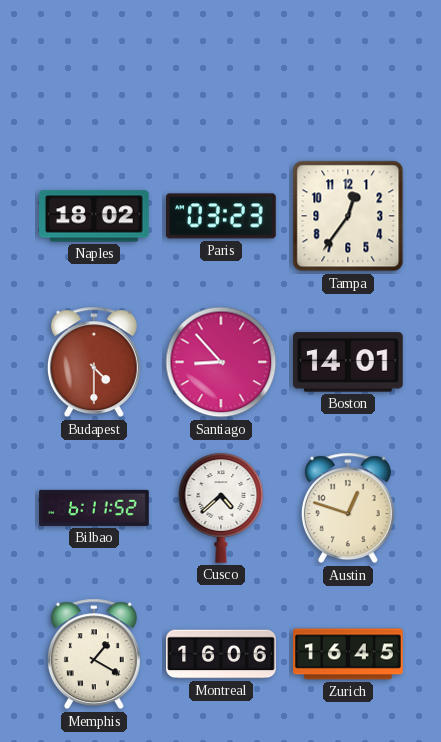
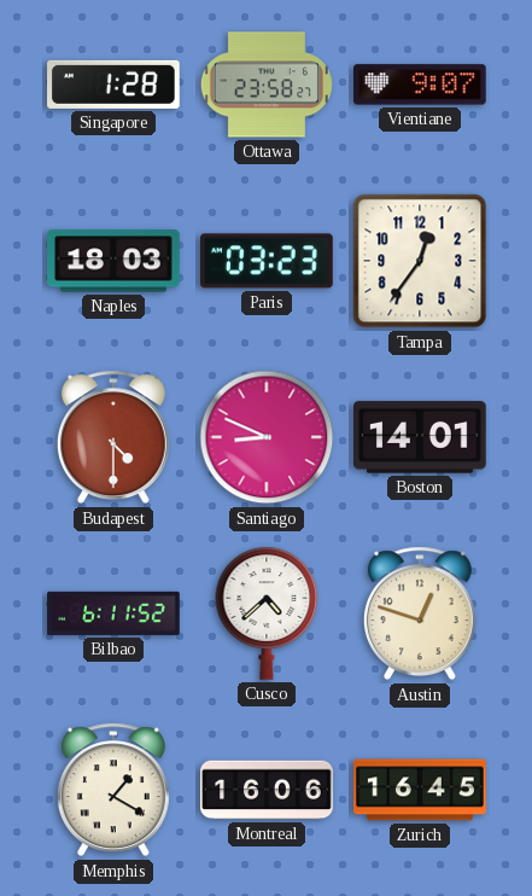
Singapore: none -> 1:28 (115, 85)
Ottawa: none -> 23:58 (267, 85)
Vientiane: none -> 9:07 (421, 85)
Naples: 18:02 -> 18:03 (115, 261)
Santiago: 8:53 -> 8:49 (267, 437)
